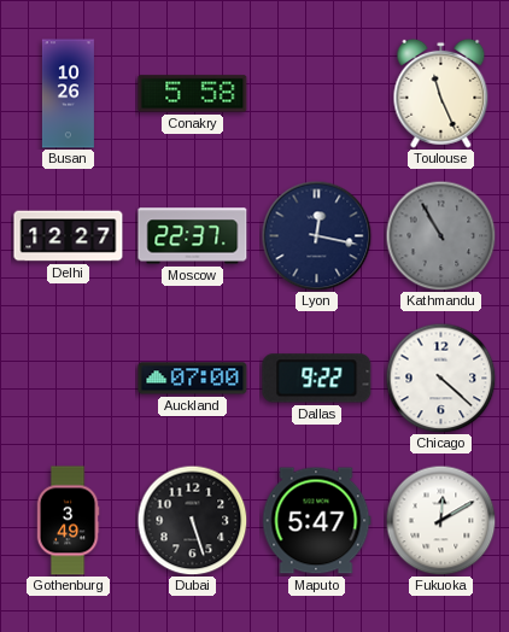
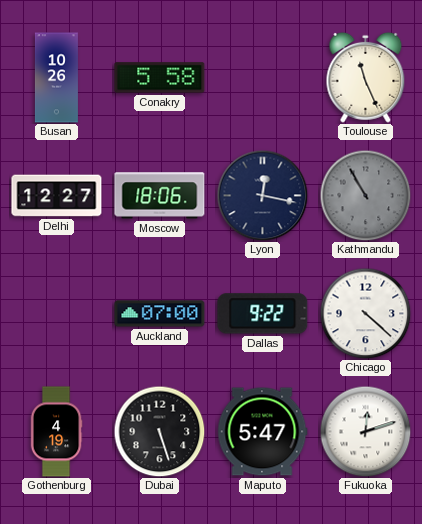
Moscow: 22:37 -> 18:06 (160, 196)
Gothenburg: 3:49 -> 4:19 (56, 432)
Fukuoka: 12:10 -> 12:12 (365, 431)
